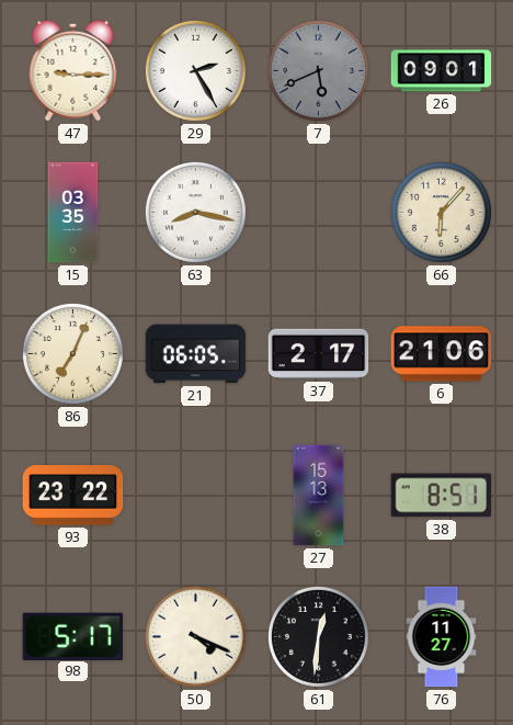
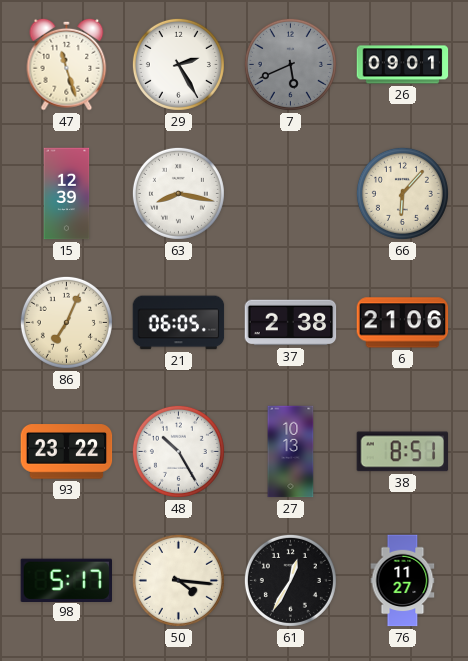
47: 9:15 -> 11:27 (67, 64)
15: 03:35 -> 12:39 (67, 194)
37: 2:17 -> 2:38 (291, 323)
48: none -> 10:25 (178, 451)
27: 15:13 -> 10:13 (291, 452)
50: 4:19 -> 4:16 (178, 580)
61: 12:31 -> 12:35 (290, 580)
